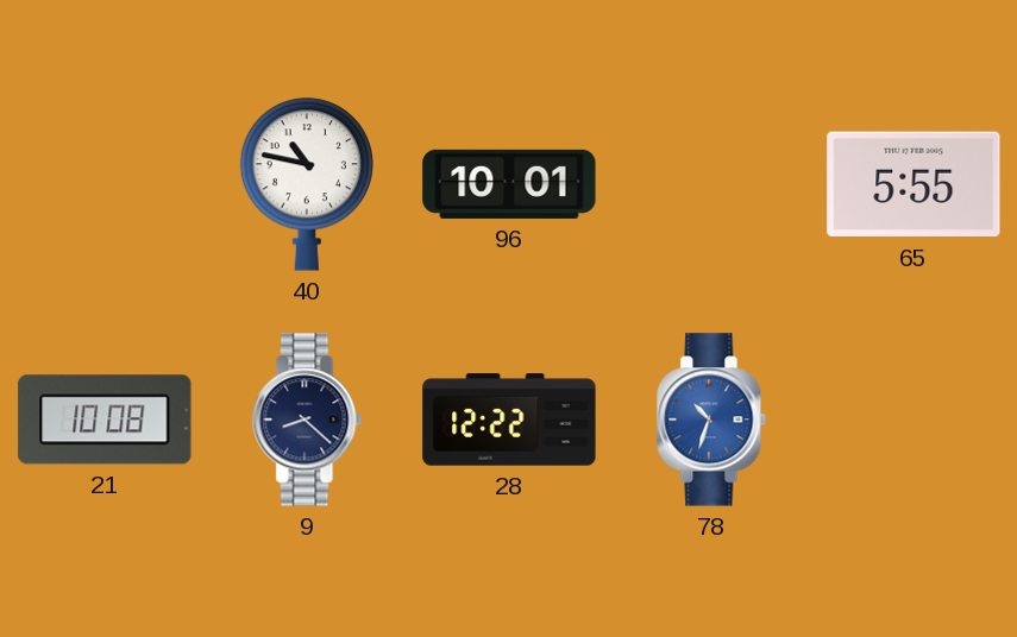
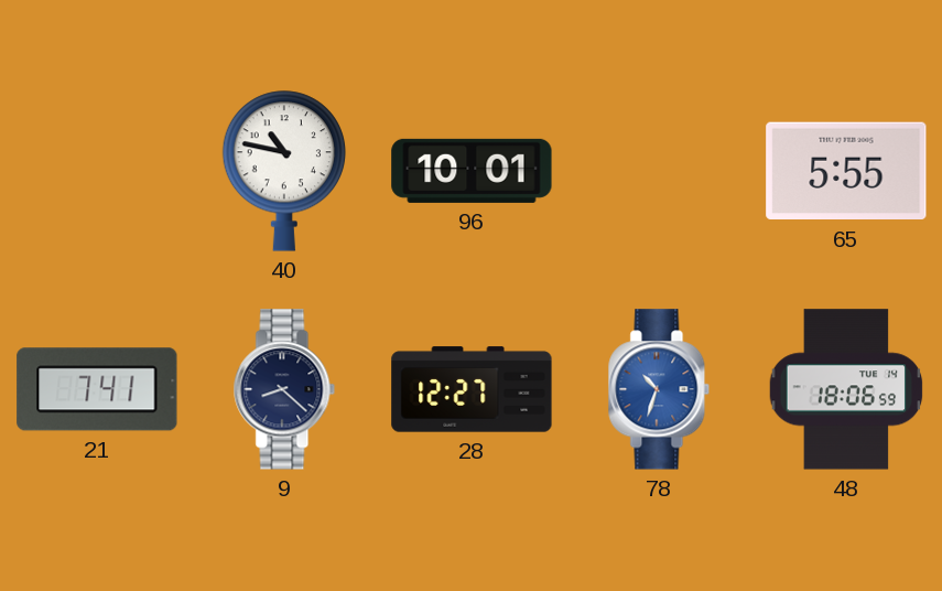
21: 10:08 -> 7:41 (97, 389)
28: 12:22 -> 12:27 (472, 389)
48: none -> 18:06 (846, 389)
